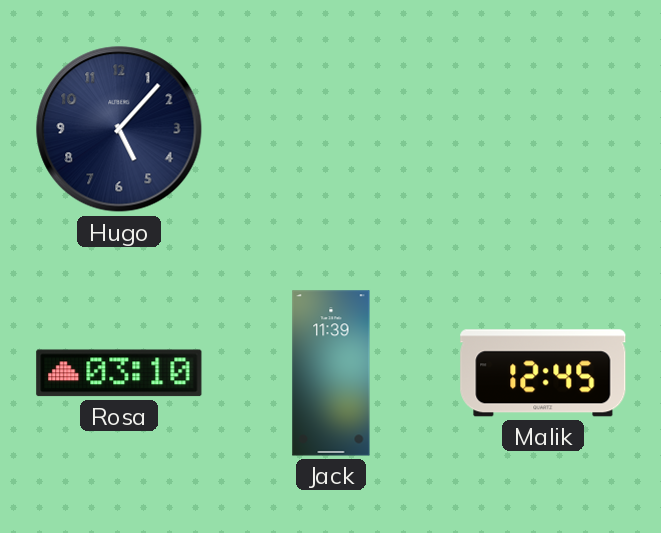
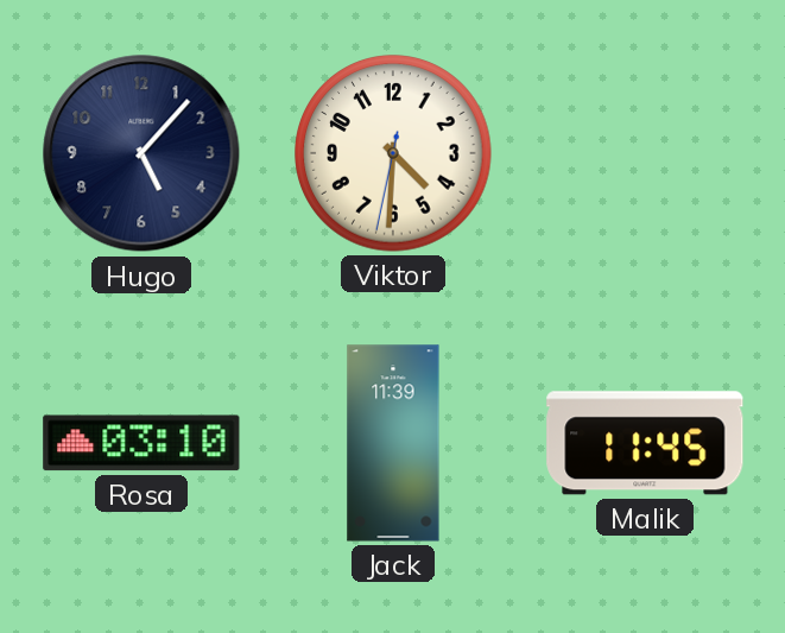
Viktor: none -> 4:30 (393, 153)
Malik: 12:45 -> 11:45 (645, 443)
